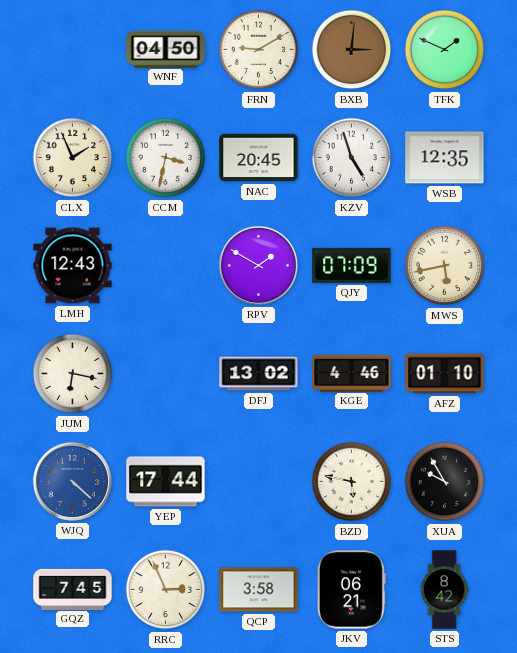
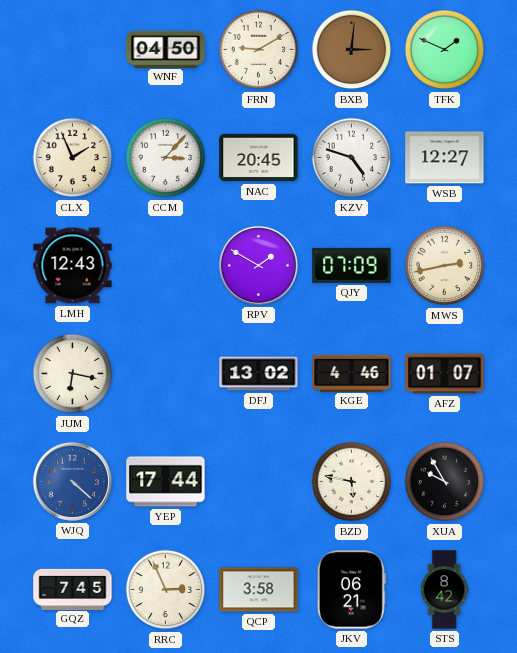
CCM: 3:32 -> 3:07 (166, 158)
KZV: 4:57 -> 4:48 (352, 158)
WSB: 12:35 -> 12:27 (445, 158)
MWS: 5:43 -> 2:43 (445, 266)
AFZ: 01:10 -> 01:07 (445, 374)
